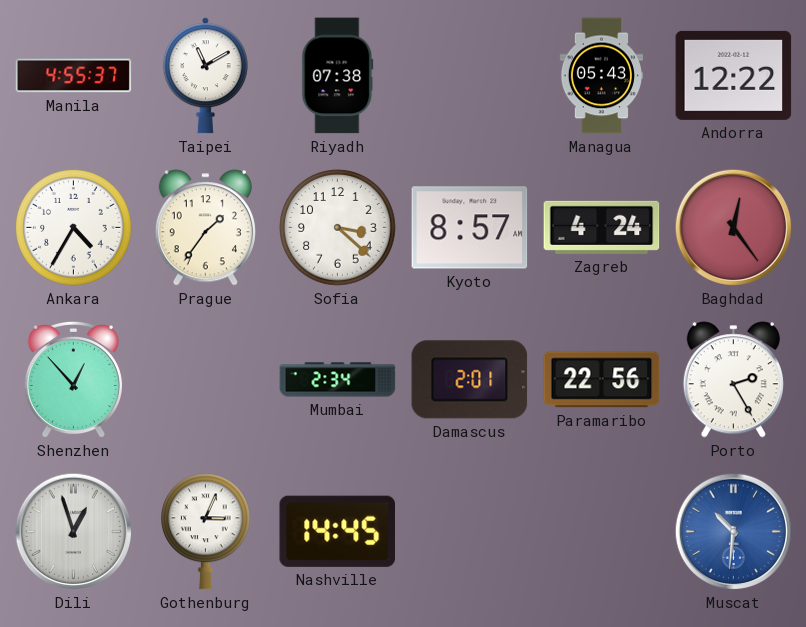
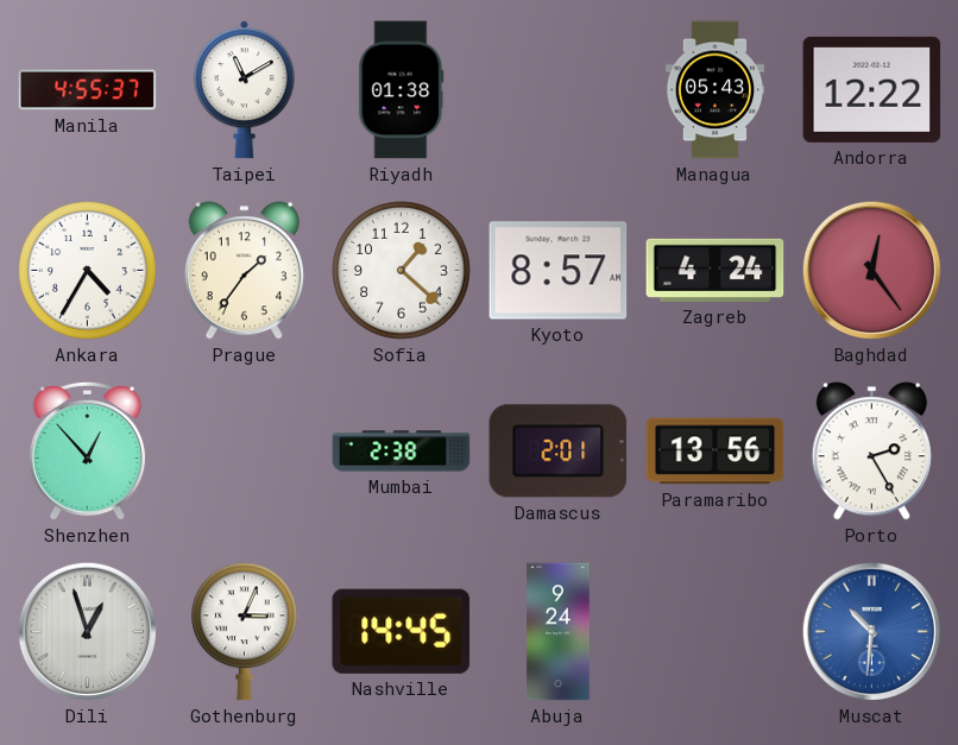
Riyadh: 07:38 -> 01:38 (402, 90)
Sofia: 3:22 -> 1:22 (402, 271)
Mumbai: 2:34 -> 2:38 (402, 452)
Paramaribo: 22:56 -> 13:56 (716, 452)
Abuja: none -> 9:24 (559, 632)
